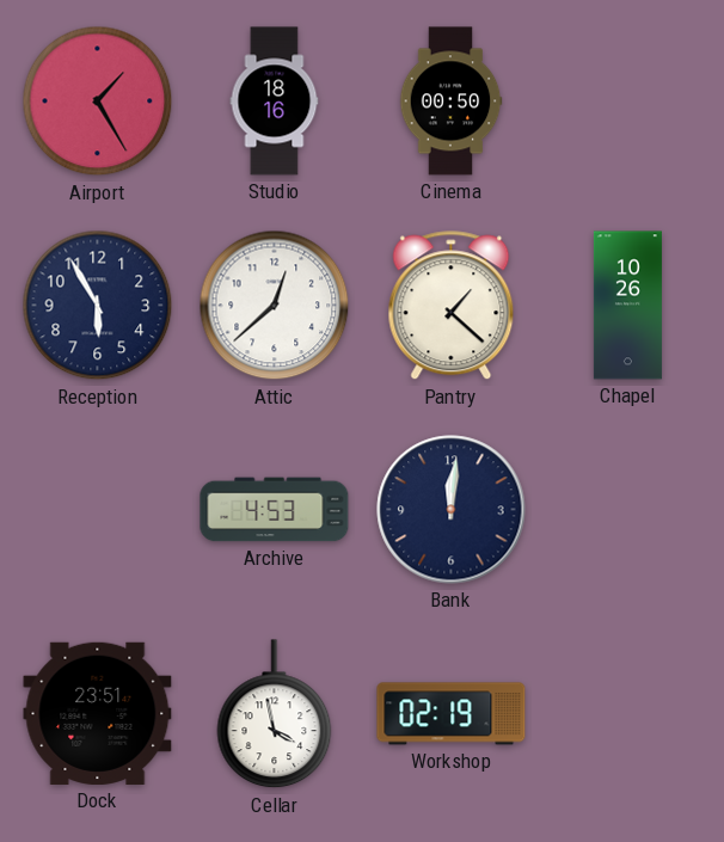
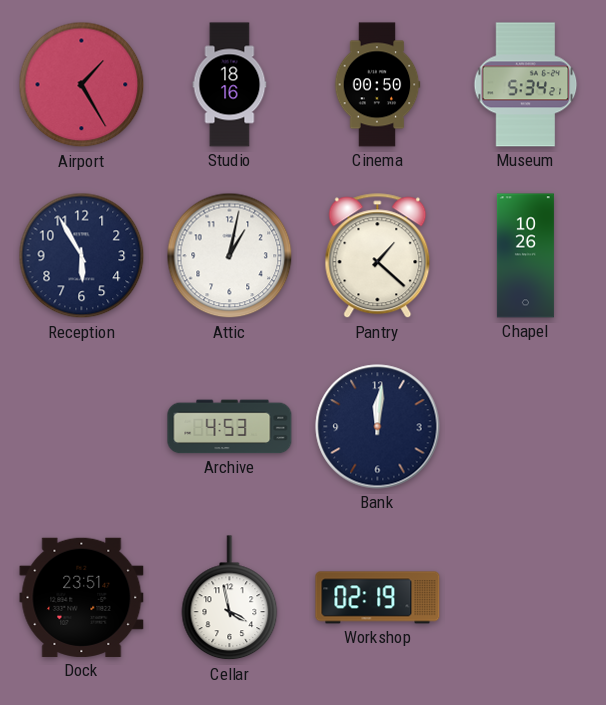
Museum: none -> 5:34 (526, 85)
Attic: 12:38 -> 1:02 (230, 256)
